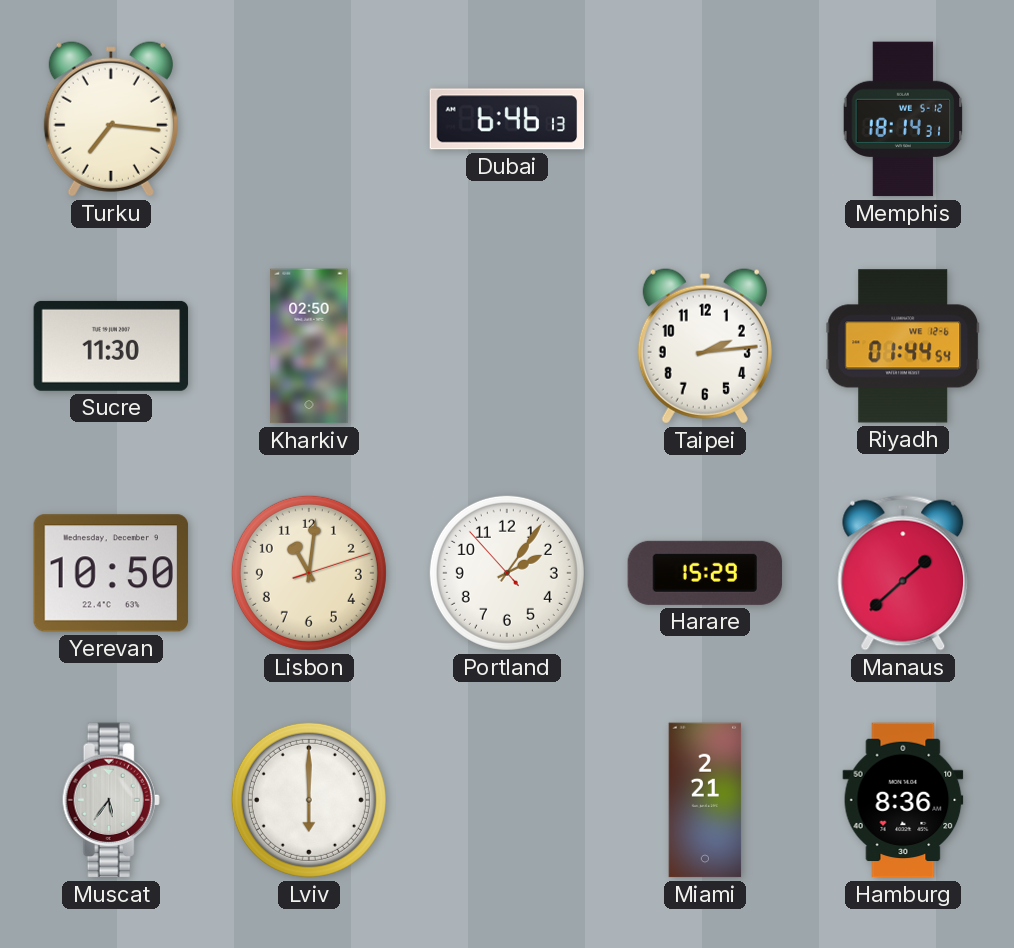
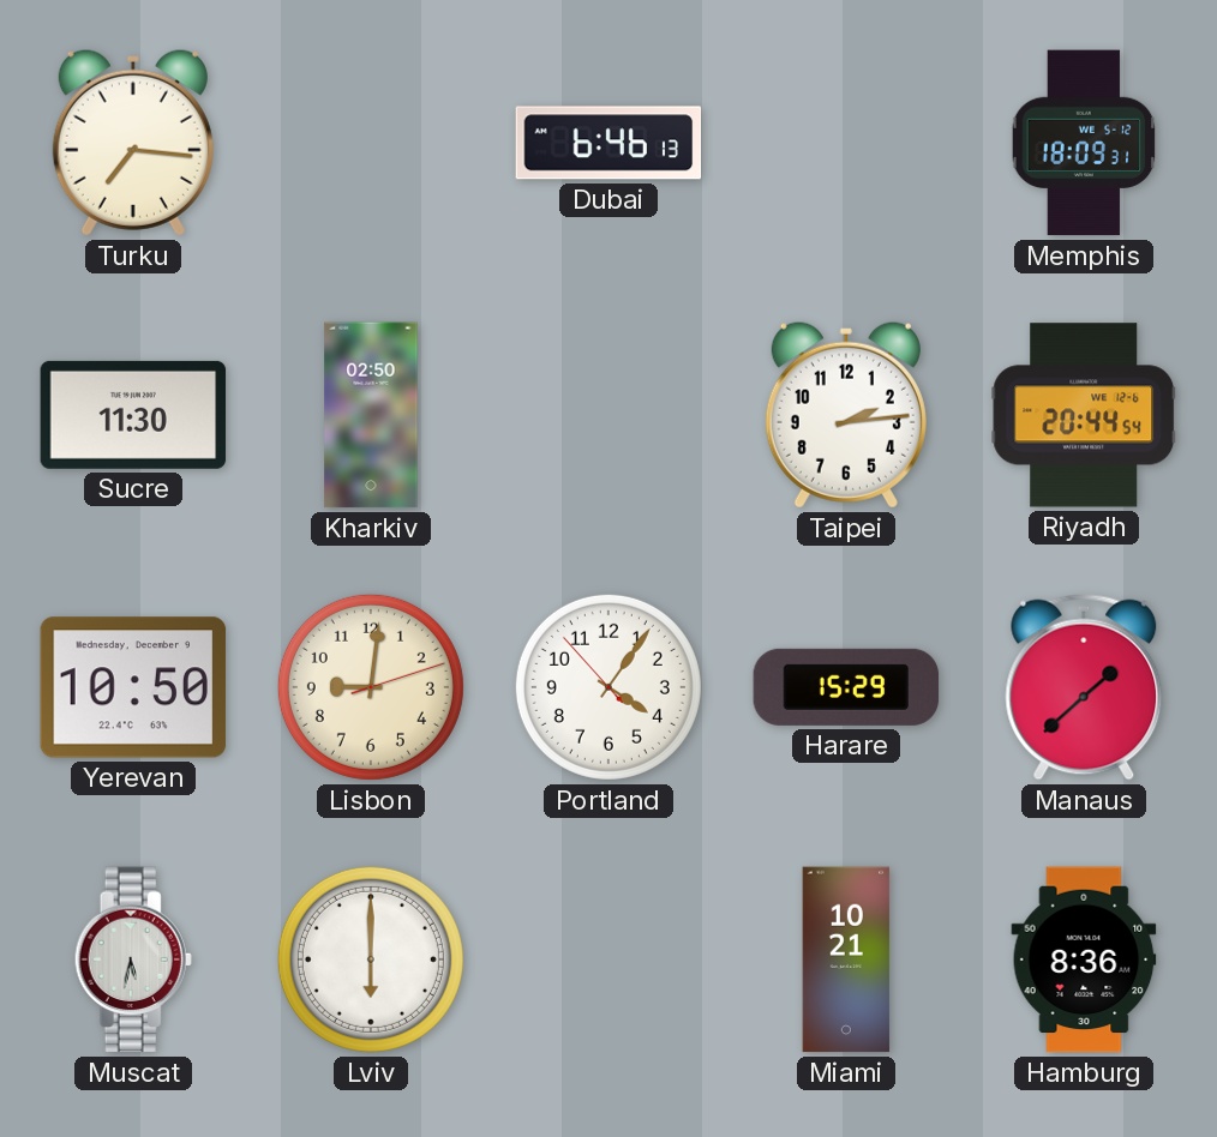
Memphis: 18:14 -> 18:09 (1084, 143)
Riyadh: 01:44 -> 20:44 (1084, 415)
Lisbon: 11:01 -> 9:01 (371, 687)
Portland: 2:05 -> 4:05 (608, 687)
Muscat: 5:36 -> 5:32 (133, 959)
Miami: 2:21 -> 10:21 (846, 959)
